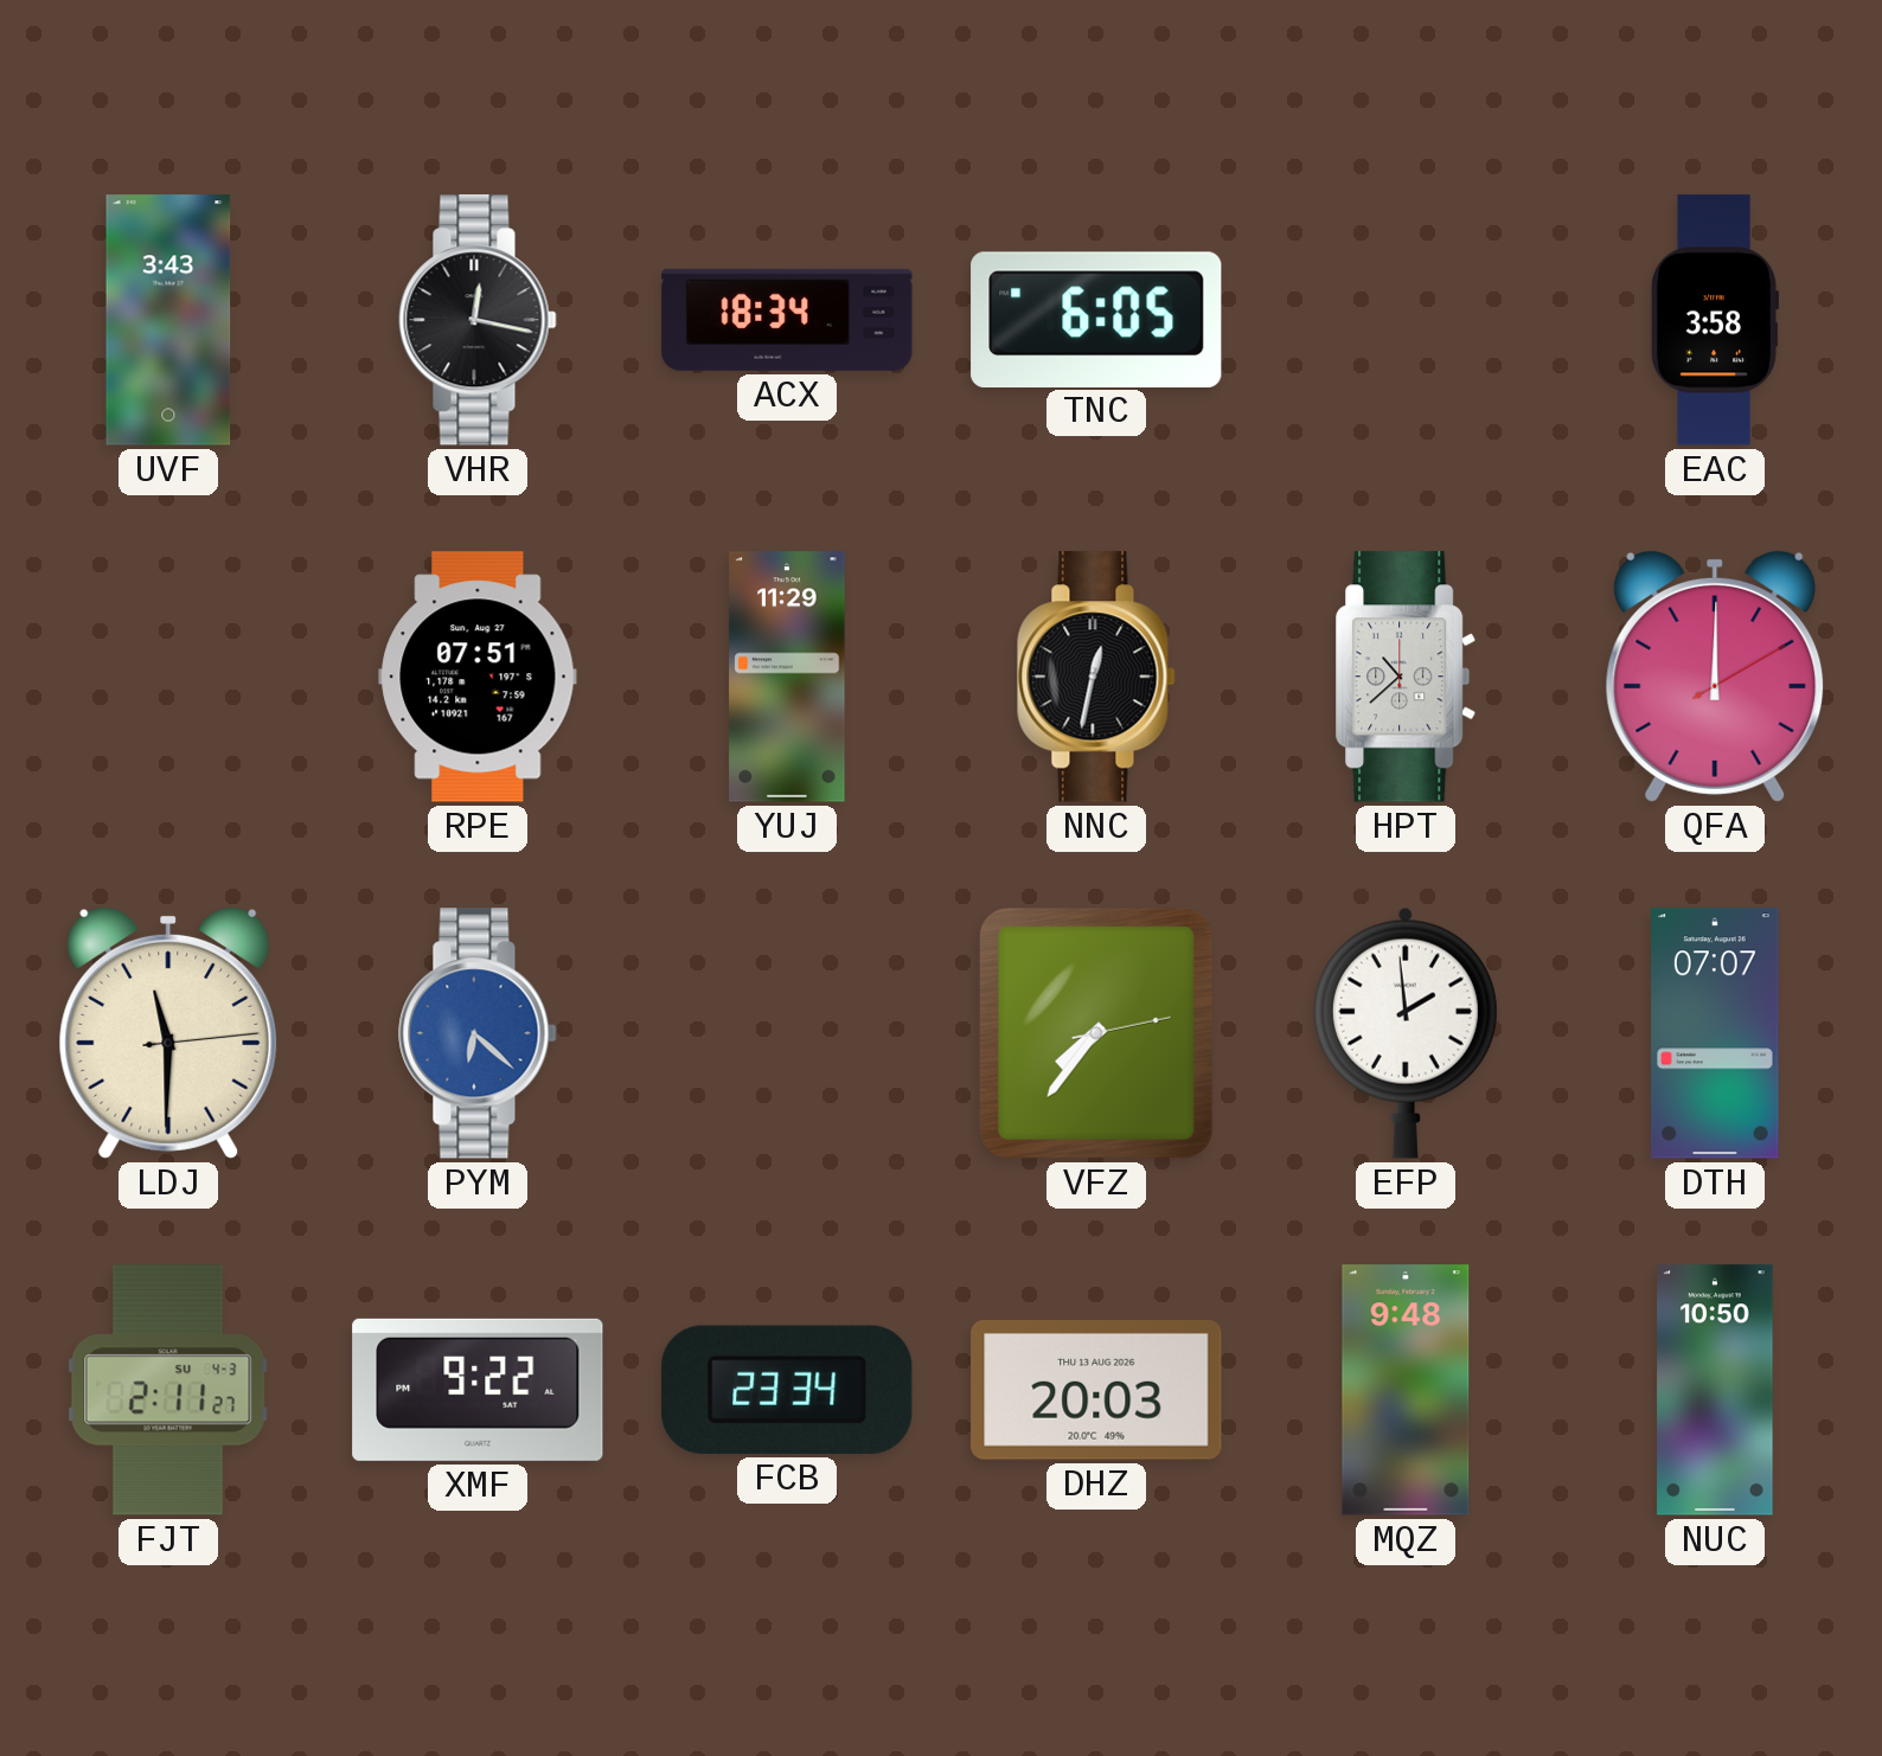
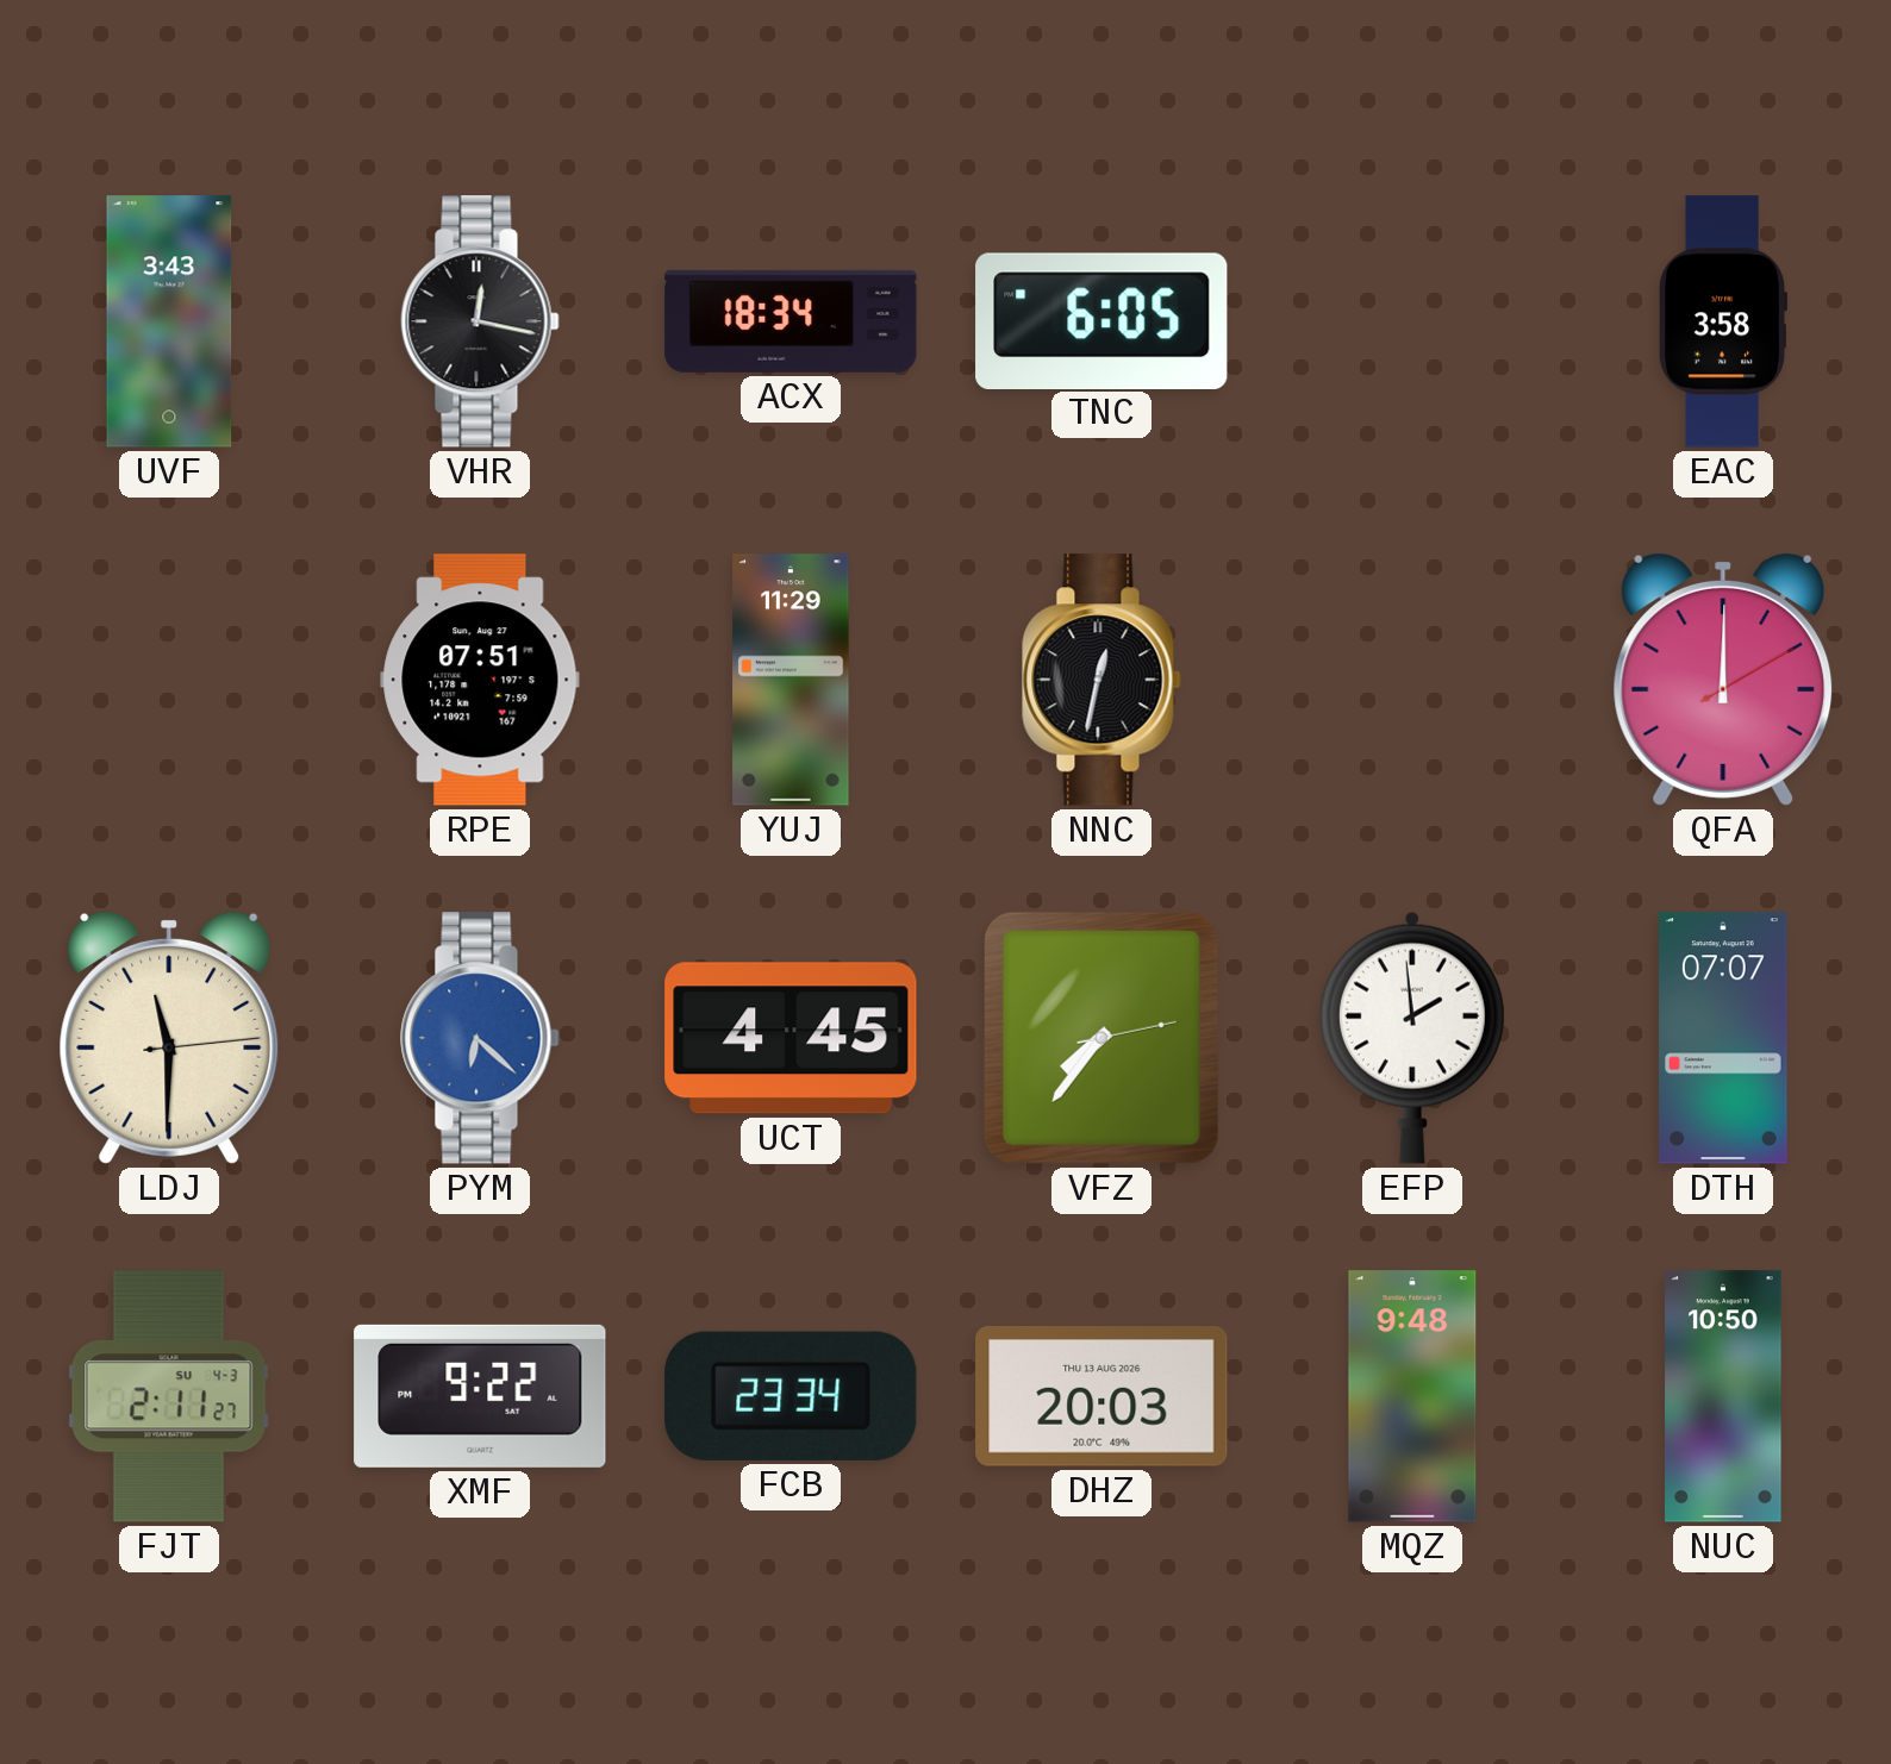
HPT: 10:38 -> none (1406, 677)
UCT: none -> 4:45 (791, 1038)
